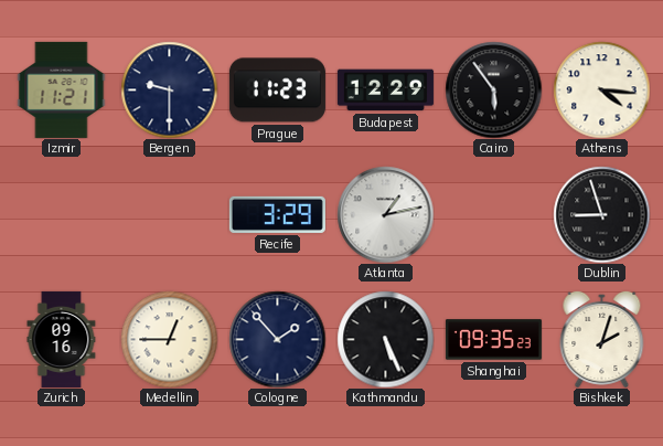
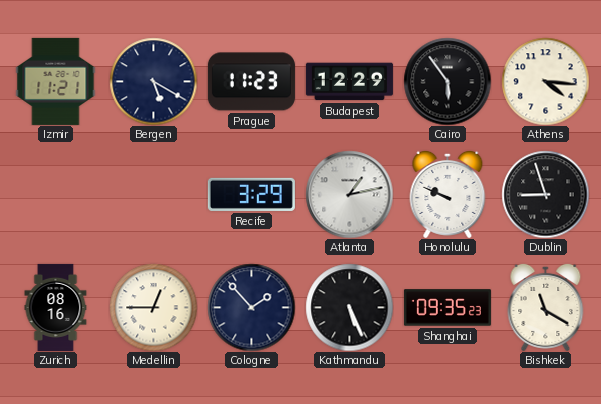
Bergen: 9:30 -> 5:20 (153, 81)
Honolulu: none -> 9:49 (448, 194)
Zurich: 09:16 -> 08:16 (56, 307)
Bishkek: 2:03 -> 11:20 (546, 307)
